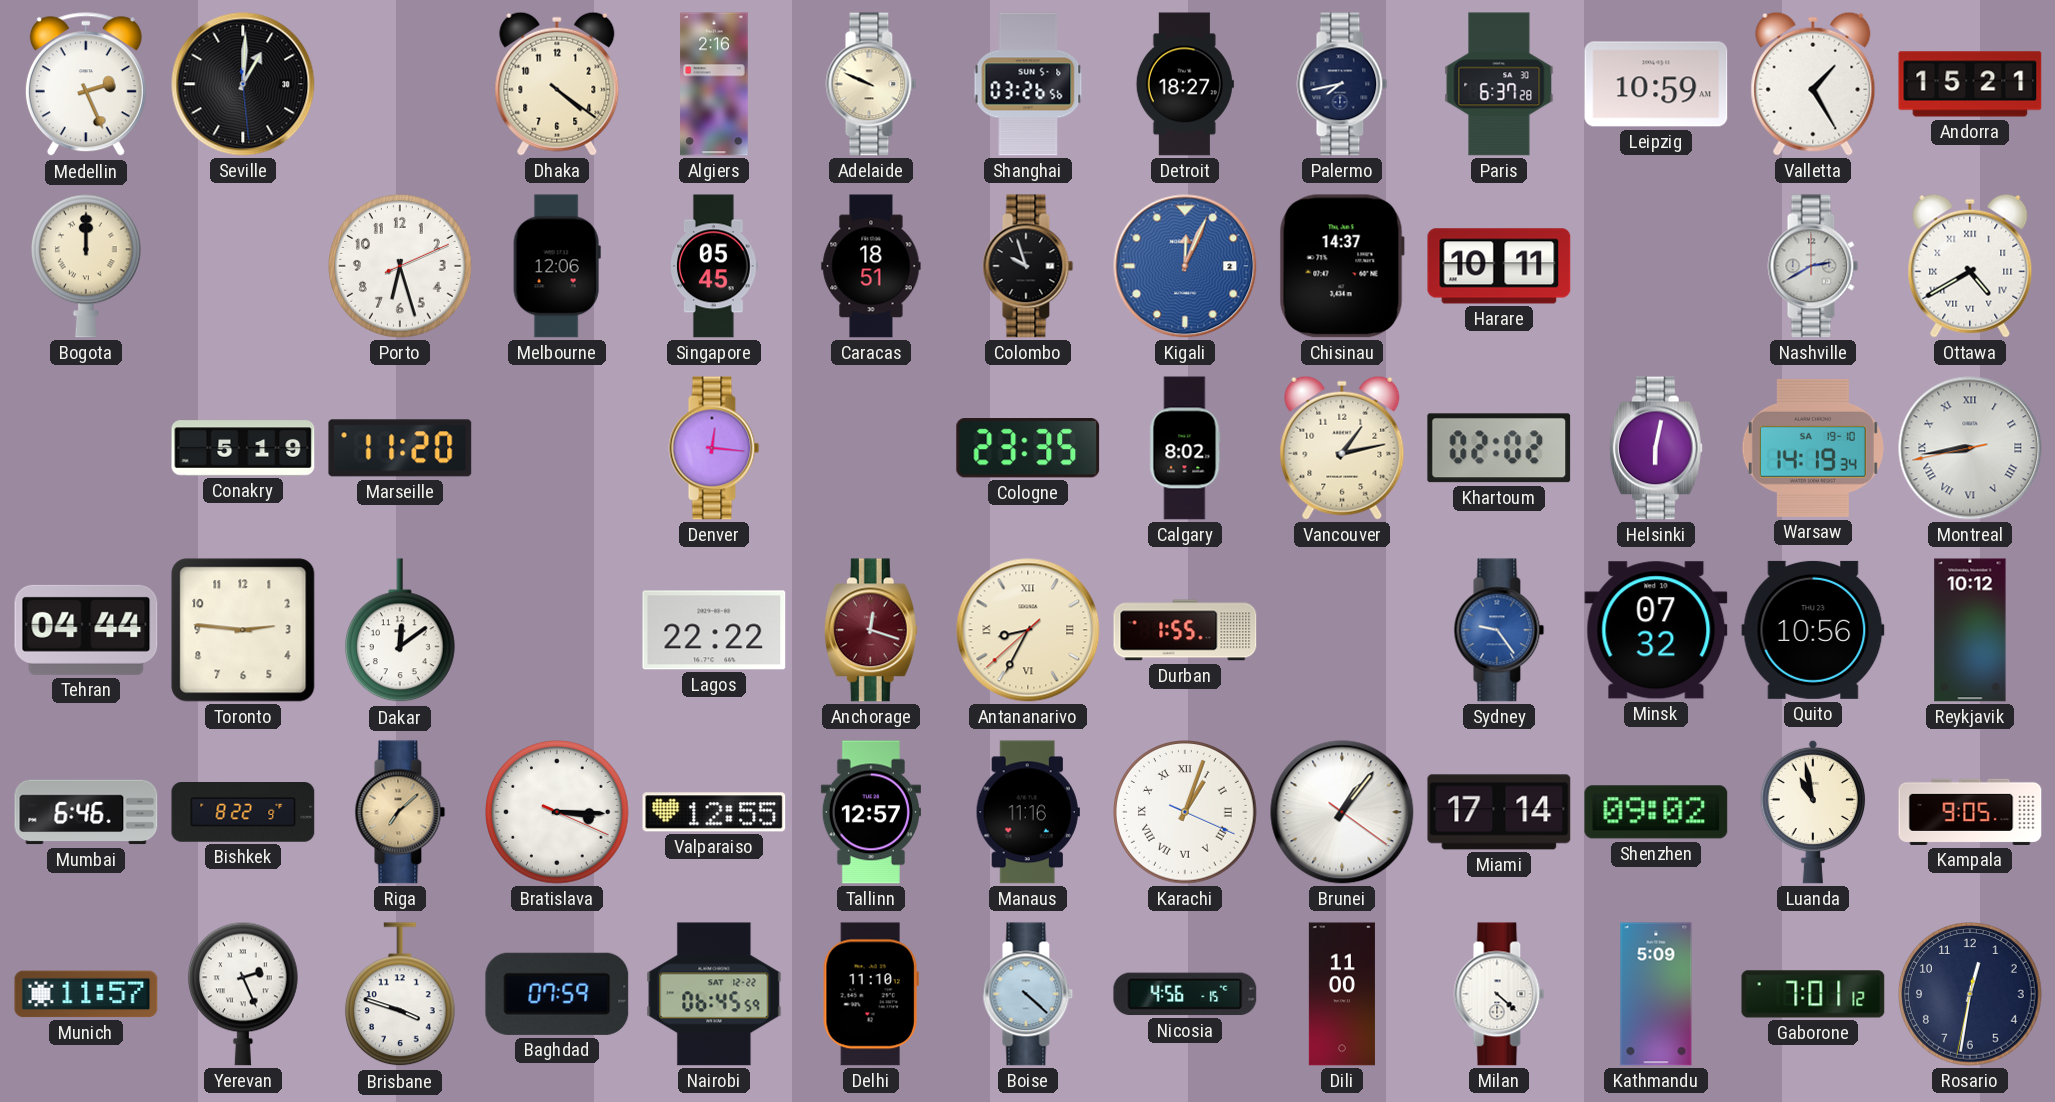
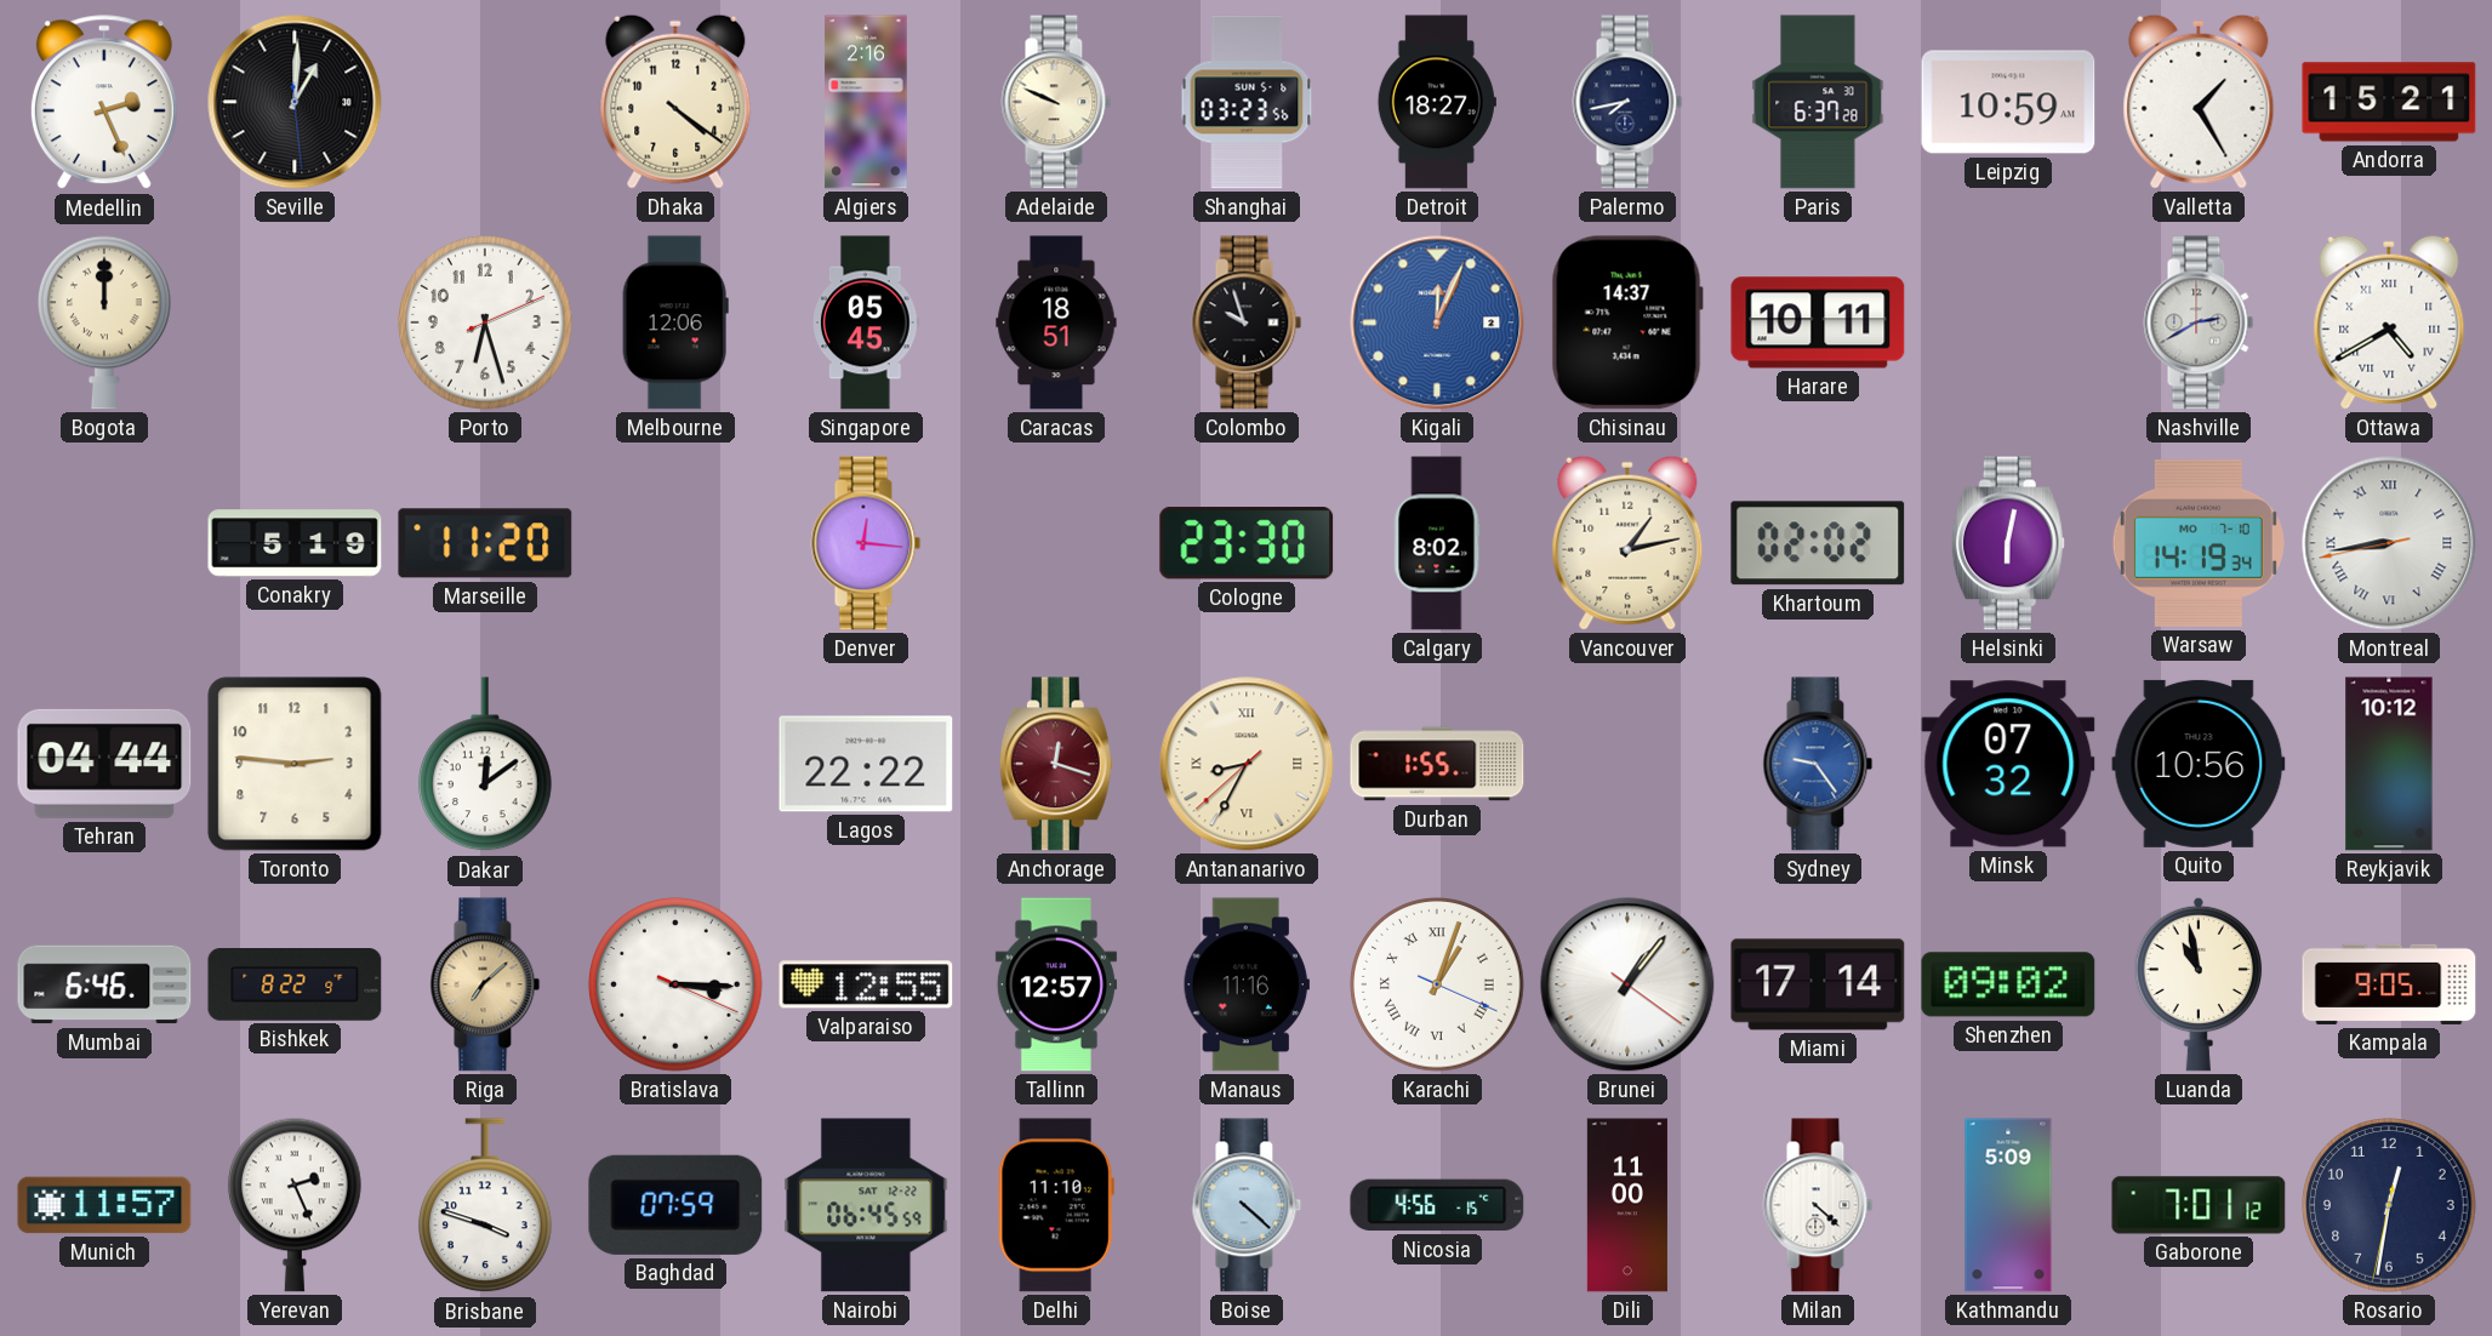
Shanghai: 03:26 -> 03:23 (1247, 102)
Cologne: 23:35 -> 23:30 (1247, 543)
Warsaw date: SA 19-10 -> MO 7-10 (2199, 543)
